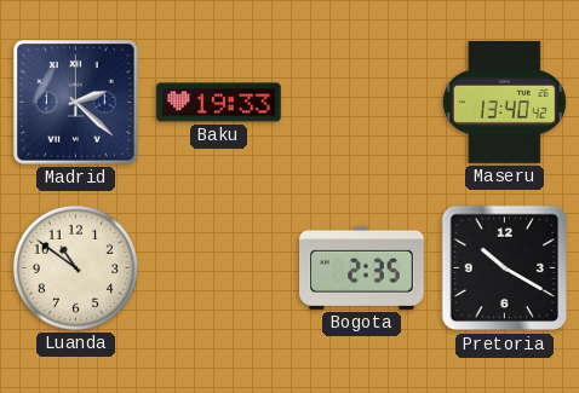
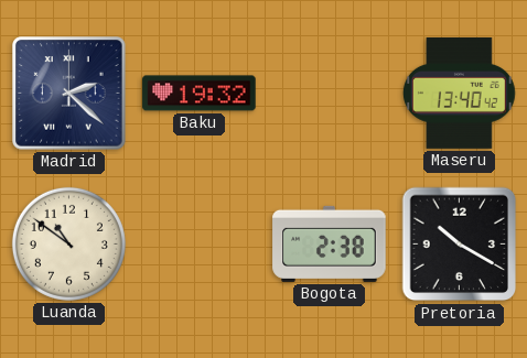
Baku: 19:33 -> 19:32 (200, 94)
Bogota: 2:35 -> 2:38 (330, 243)
